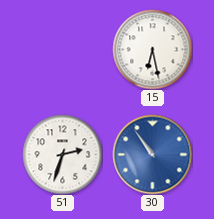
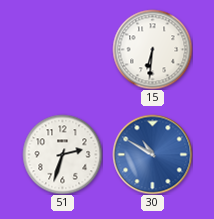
15: 6:28 -> 6:31 (152, 49)
30: 10:54 -> 10:50 (152, 154)
